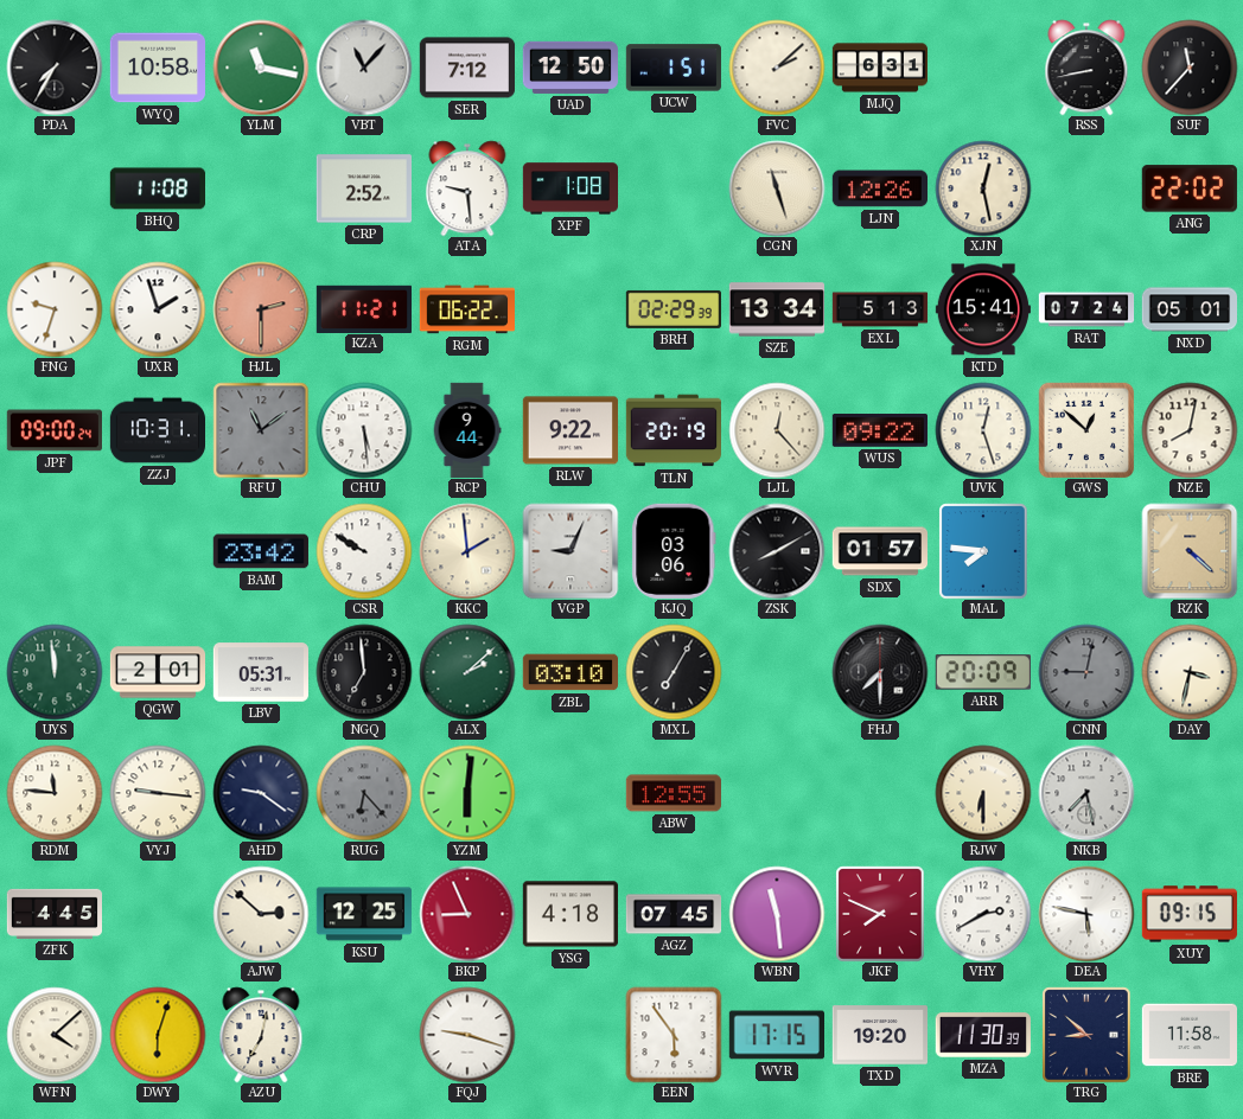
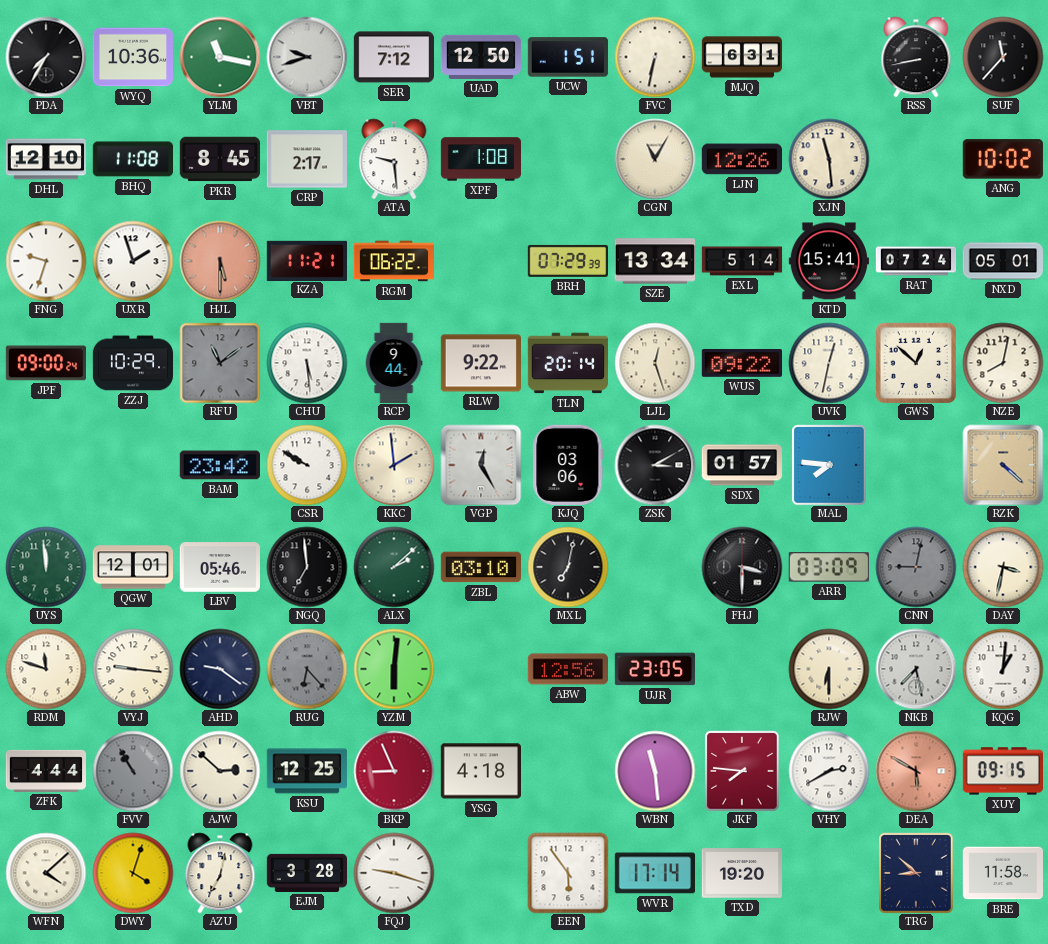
WYQ: 10:58 -> 10:36 (132, 57)
VBT: 11:07 -> 9:42 (307, 57)
FVC: 2:08 -> 6:32 (655, 57)
DHL: none -> 12:10 (45, 159)
PKR: none -> 8:45 (219, 159)
CRP: 2:52 -> 2:17 (306, 159)
CGN: 11:27 -> 11:05 (655, 159)
XJN: 12:28 -> 11:29 (829, 159)
ANG: 22:02 -> 10:02 (1003, 159)
HJL: 2:30 -> 5:30 (220, 261)
BRH: 02:29 -> 07:29 (567, 261)
EXL: 5:13 -> 5:14 (742, 261)
ZZJ: 10:31 -> 10:29 (132, 363)
TLN: 20:19 -> 20:14 (567, 363)
LJL: 12:23 -> 12:27 (655, 363)
UVK: 12:27 -> 12:32 (829, 363)
VGP: 9:04 -> 12:25 (481, 465)
ZSK: 8:10 -> 3:10 (655, 465)
QGW: 2:01 -> 12:01 (132, 567)
LBV: 05:31 -> 05:46 (219, 567)
MXL: 7:05 -> 7:02 (568, 567)
FHJ: 7:30 -> 3:30 (742, 567)
ARR: 20:09 -> 03:09 (829, 567)
RDM: 11:46 -> 11:48 (46, 669)
ABW: 12:55 -> 12:56 (567, 669)
UJR: none -> 23:05 (655, 669)
KQG: none -> 1:01 (1003, 669)
ZFK: 4:45 -> 4:44 (45, 771)
FVV: none -> 10:55 (133, 771)
AGZ: 07:45 -> none (674, 914)
JKF: 7:49 -> 7:46 (742, 771)
DEA: 5:47 -> 5:50 (916, 771)
DEA dial: white -> salmon (916, 771)
DWY: 6:03 -> 4:03 (133, 873)
EJM: none -> 3:28 (306, 873)
WVR: 17:15 -> 17:14 (654, 873)
MZA: 11:30 -> none (983, 1035)
